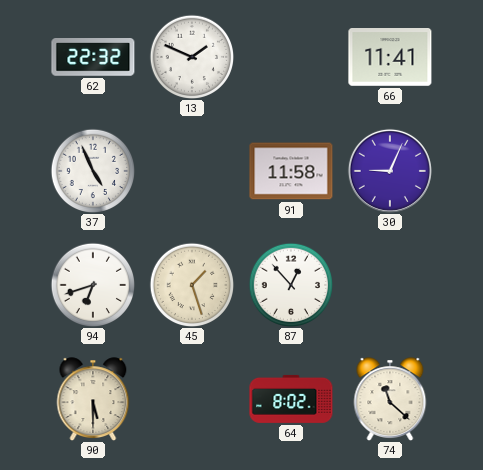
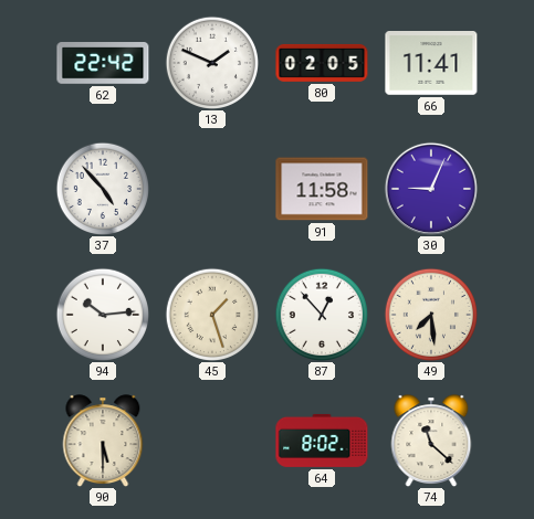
62: 22:32 -> 22:42 (103, 64)
80: none -> 02:05 (322, 63)
37: 4:56 -> 4:53 (102, 188)
94: 6:42 -> 10:14 (102, 314)
49: none -> 7:29 (430, 314)
